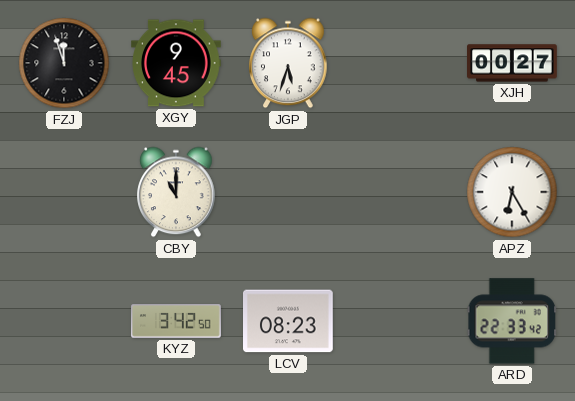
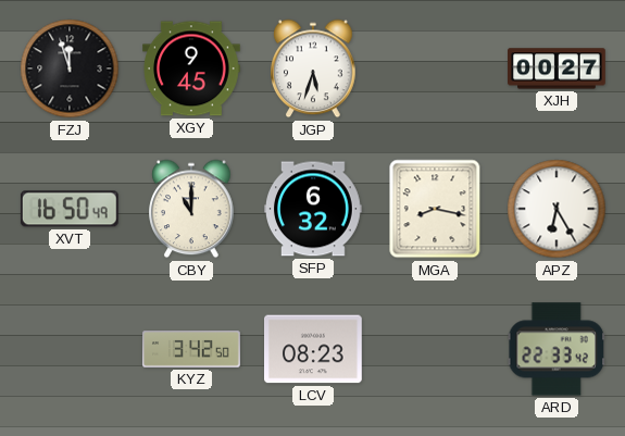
XVT: none -> 16:50 (70, 209)
SFP: none -> 6:32 (314, 209)
MGA: none -> 8:17 (435, 209)
